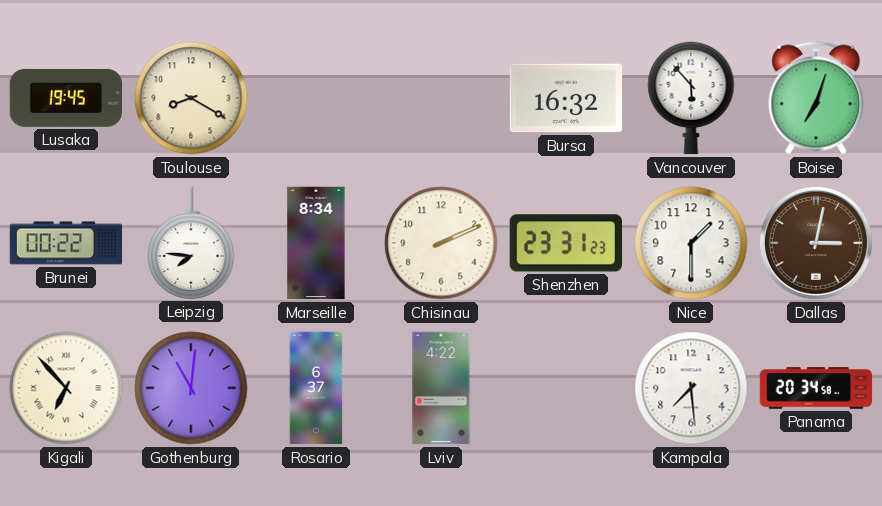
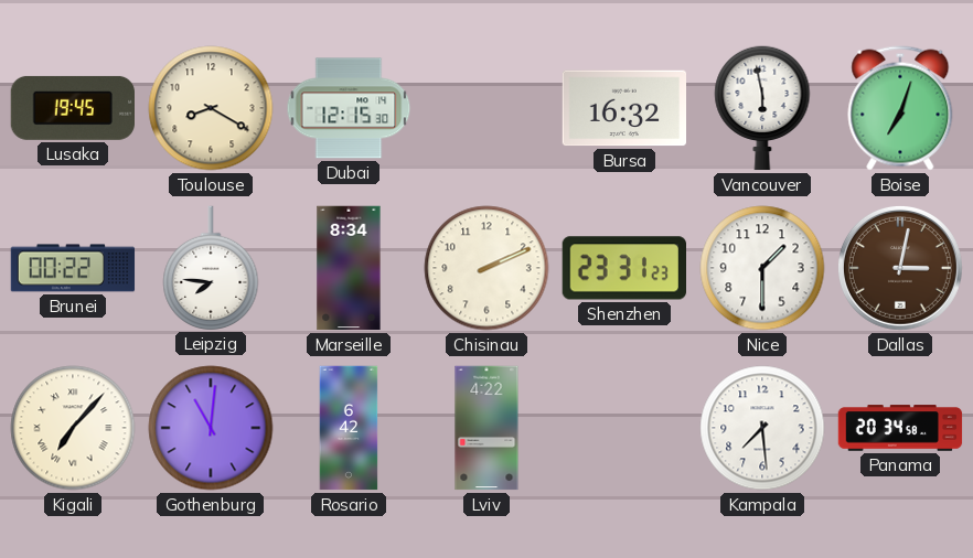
Dubai: none -> 12:15 (349, 108)
Vancouver: 5:53 -> 5:58 (762, 108)
Kigali: 6:53 -> 7:07 (73, 428)
Rosario: 6:37 -> 6:42 (349, 428)
